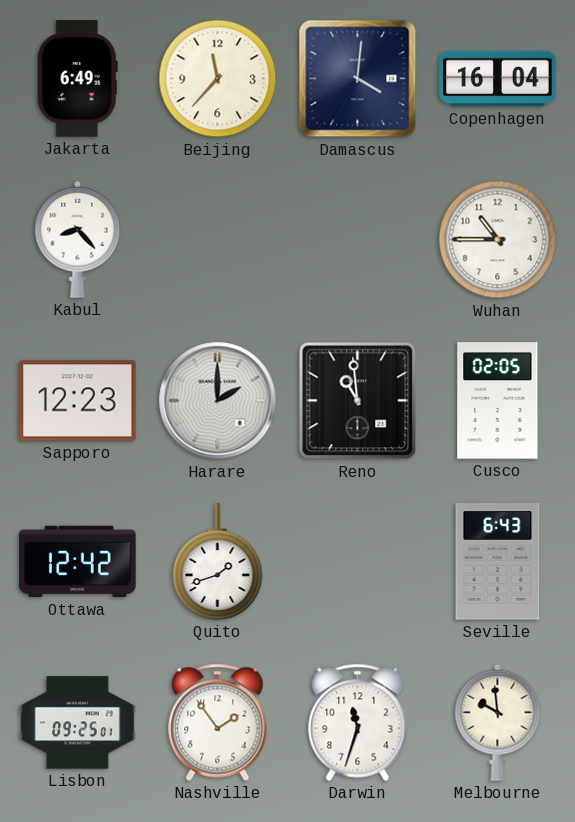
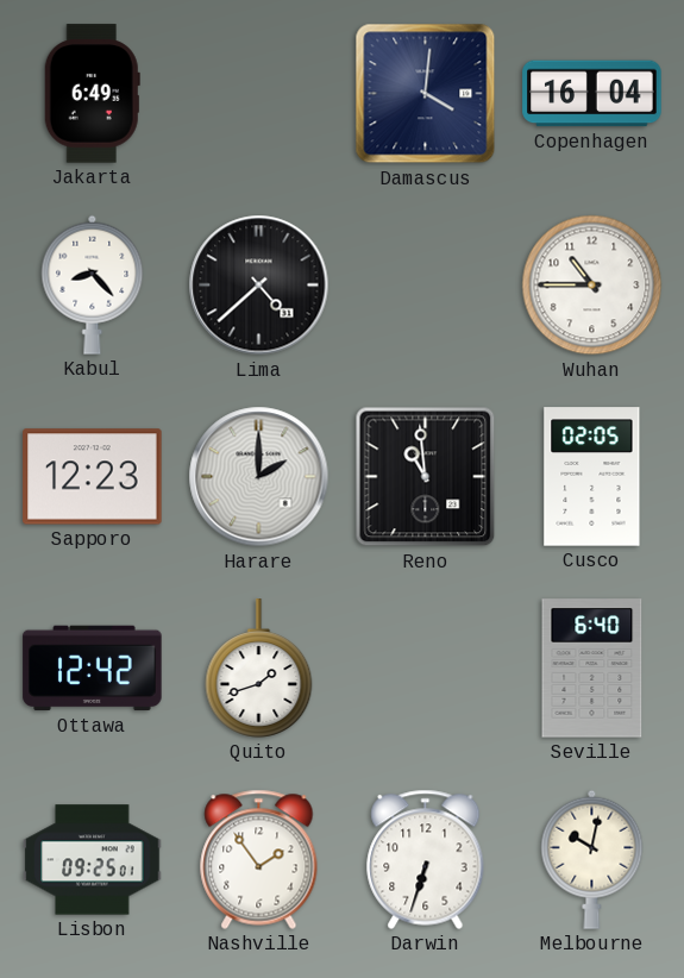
Beijing: 11:37 -> none (218, 79)
Lima: none -> 4:38 (259, 286)
Seville: 6:43 -> 6:40 (592, 669)
Darwin: 11:33 -> 6:33 (426, 859)
Melbourne: 9:59 -> 10:02 (592, 859)
